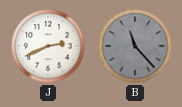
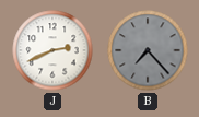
B: 11:23 -> 7:23 (148, 50)
